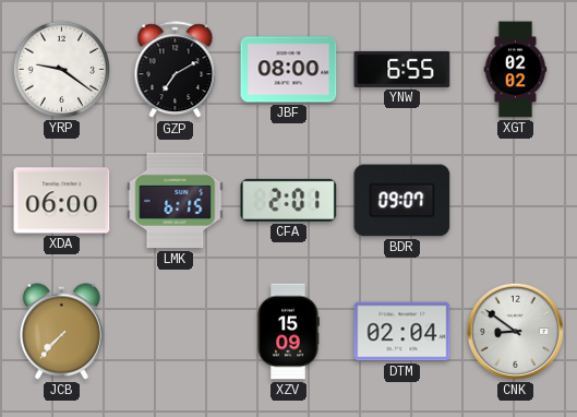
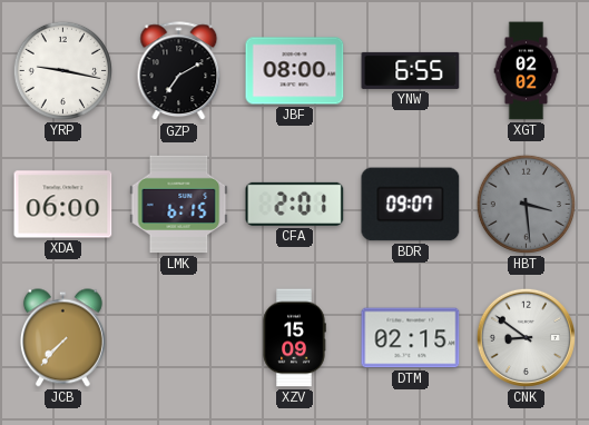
YRP: 9:21 -> 9:17 (62, 70)
HBT: none -> 3:29 (526, 204)
DTM: 02:04 -> 02:15 (411, 338)
